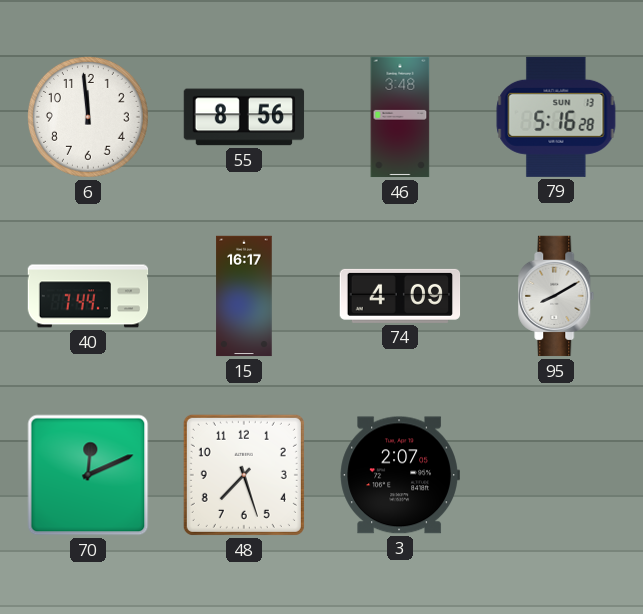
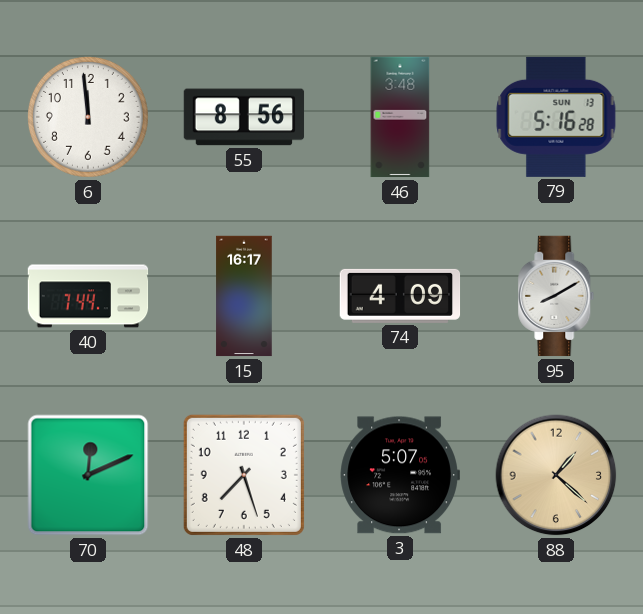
3: 2:07 -> 5:07 (400, 475)
88: none -> 1:22 (556, 475)
